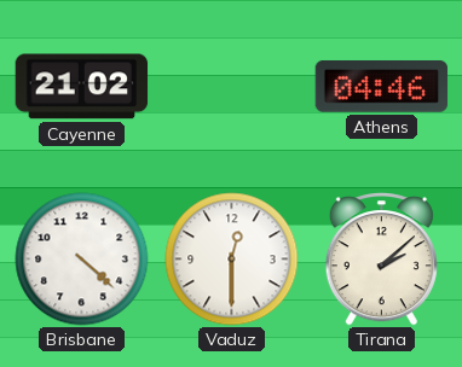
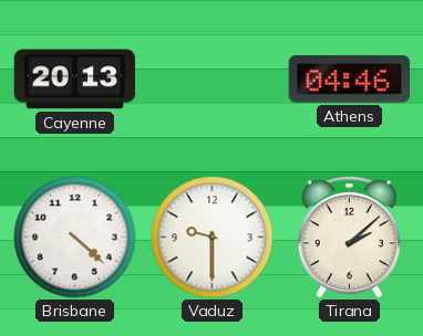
Cayenne: 21:02 -> 20:13 (75, 80)
Vaduz: 12:30 -> 9:30 (213, 238)
